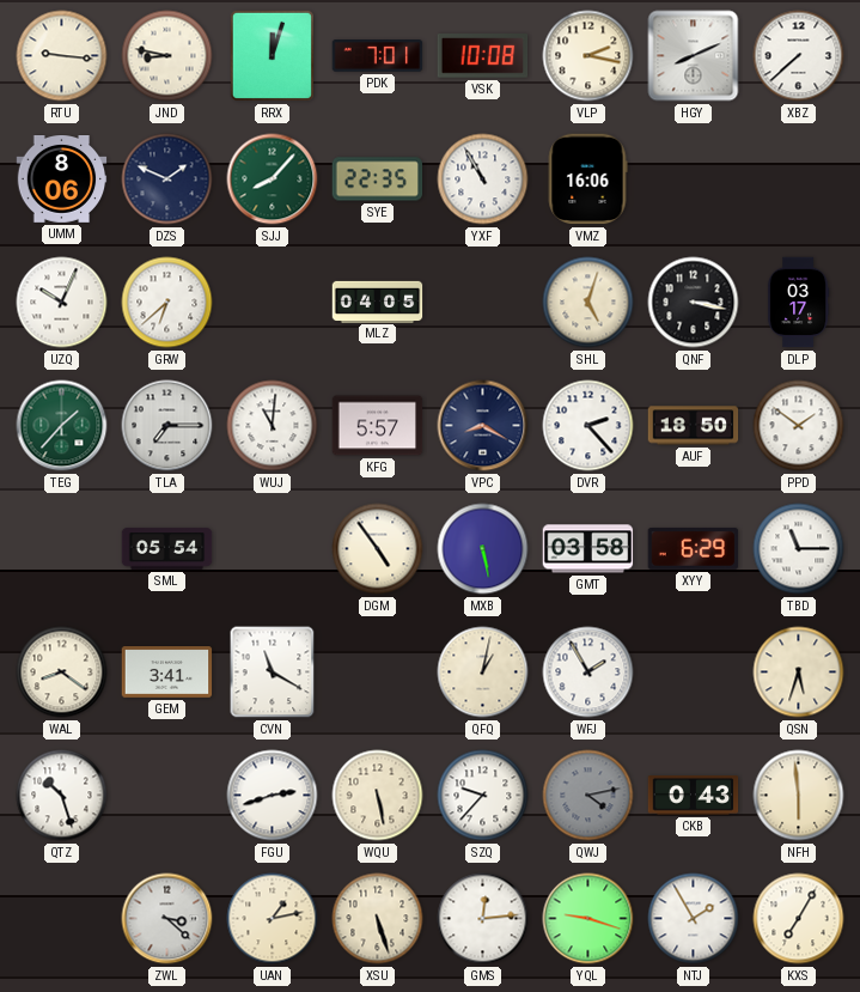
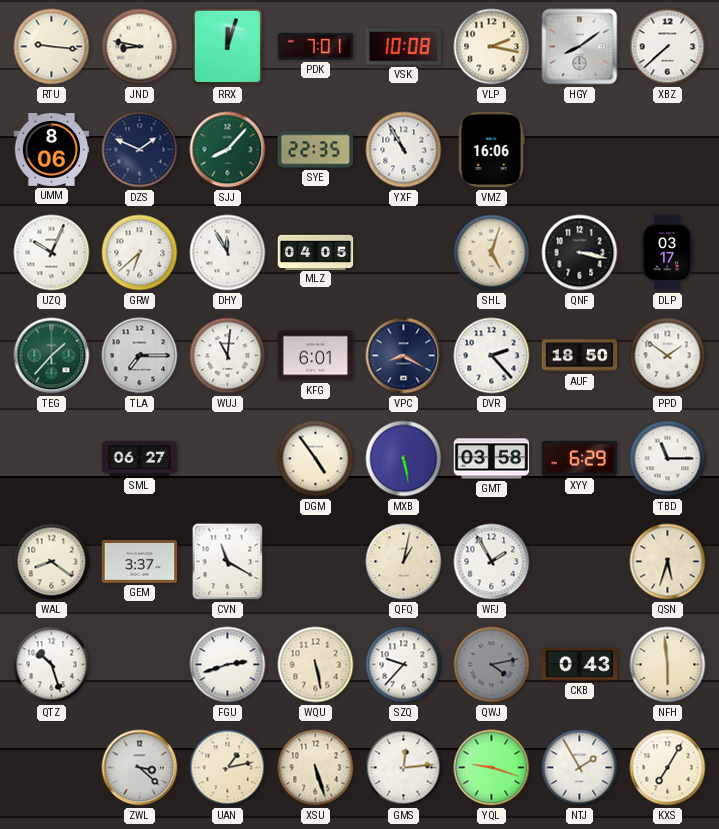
HGY: 8:11 -> 8:09 (580, 47)
DHY: none -> 11:55 (228, 253)
KFG: 5:57 -> 6:01 (316, 356)
SML: 05:54 -> 06:27 (140, 459)
GEM: 3:41 -> 3:37 (140, 562)
